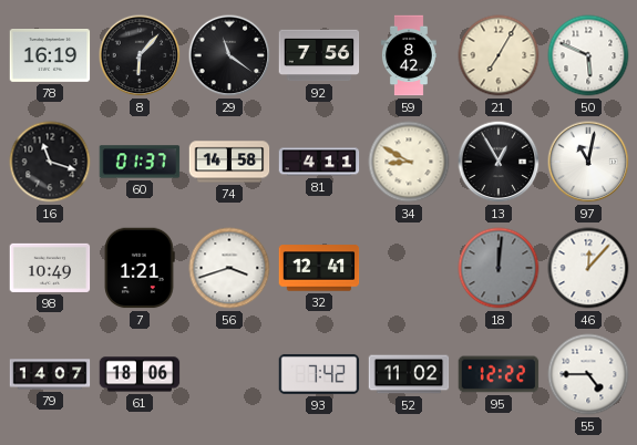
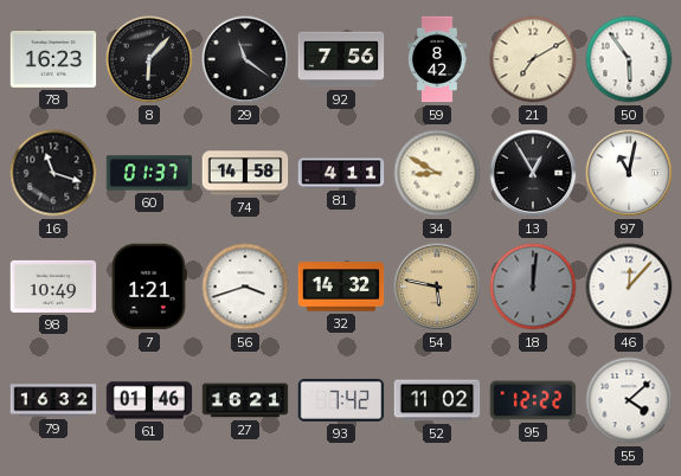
78: 16:19 -> 16:23 (53, 60)
21: 7:05 -> 7:10 (533, 59)
50: 5:49 -> 5:54 (629, 59)
32: 12:41 -> 14:32 (341, 287)
54: none -> 5:47 (437, 287)
79: 14:07 -> 16:32 (53, 400)
61: 18:06 -> 01:46 (149, 400)
27: none -> 16:21 (245, 400)
55: 4:45 -> 4:08 (629, 400)
